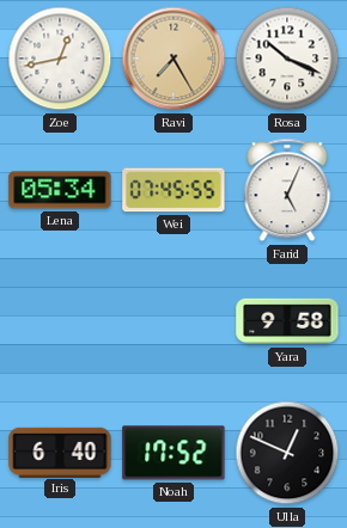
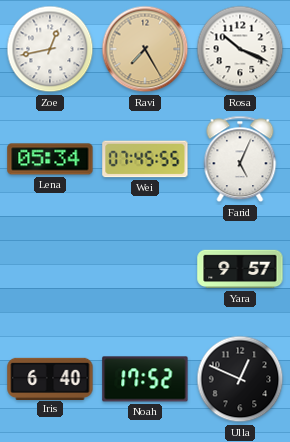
Yara: 9:58 -> 9:57 (240, 269)
